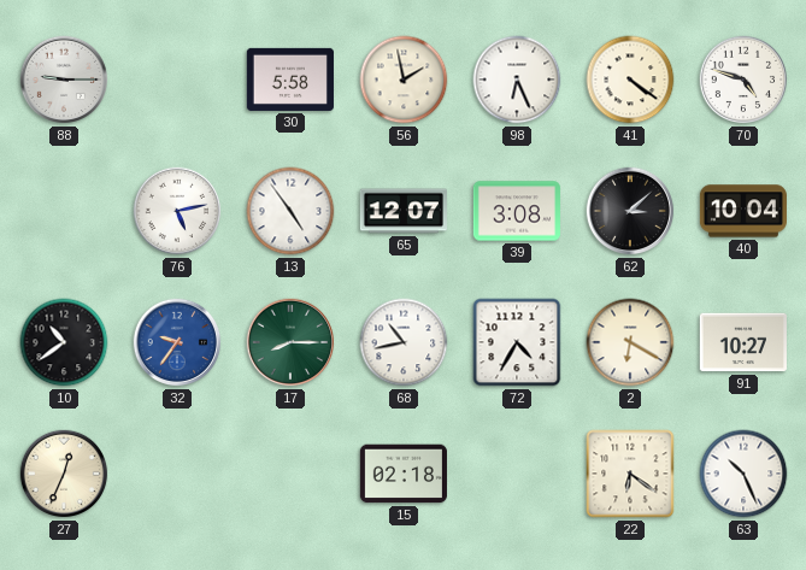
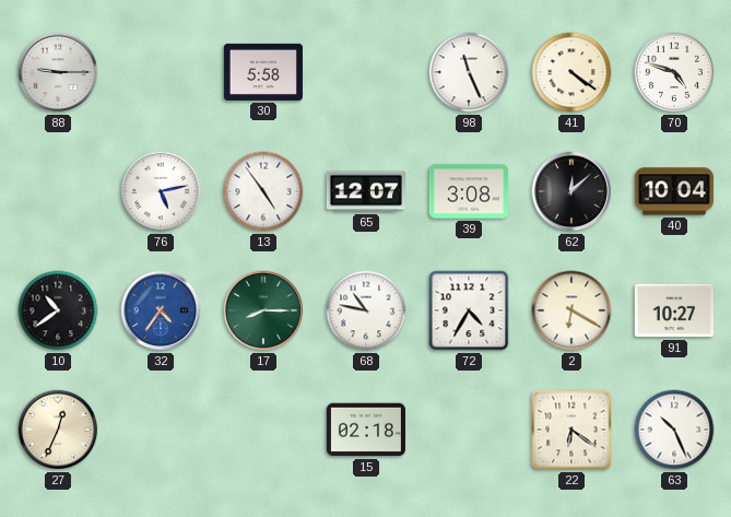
56: 1:58 -> none (404, 80)
98: 6:26 -> 11:26 (469, 72)
62: 3:08 -> 12:08 (571, 191)
32: 9:36 -> 4:36 (161, 310)
68: 10:43 -> 10:47 (366, 310)
